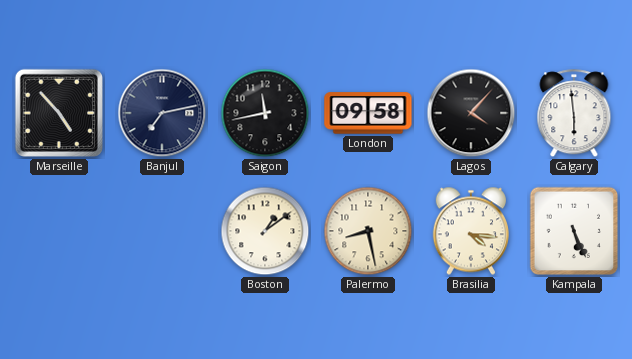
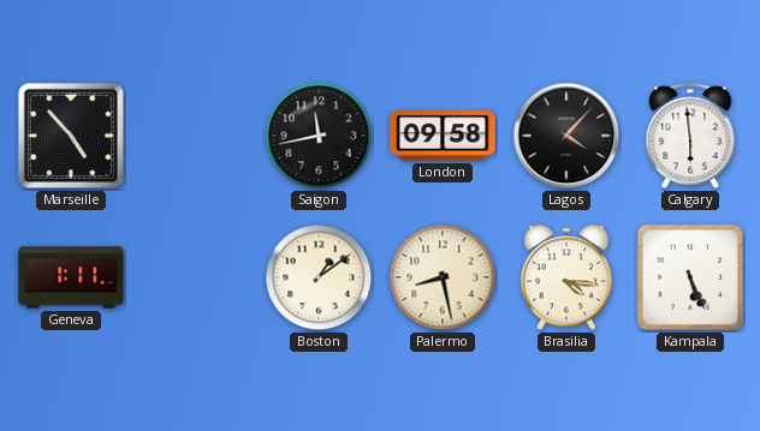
Banjul: 7:13 -> none (162, 113)
Geneva: none -> 1:11 (71, 277)
